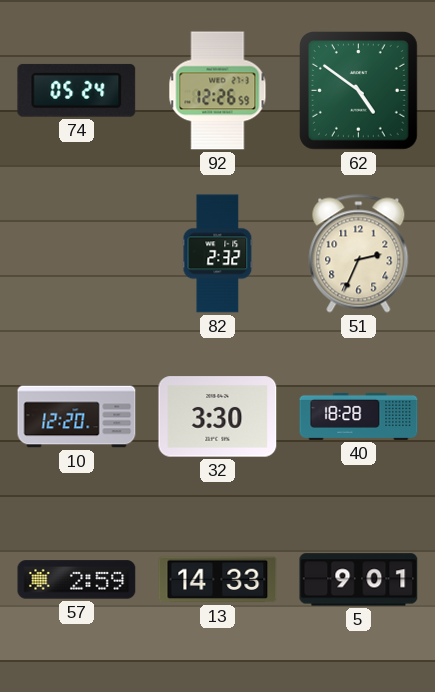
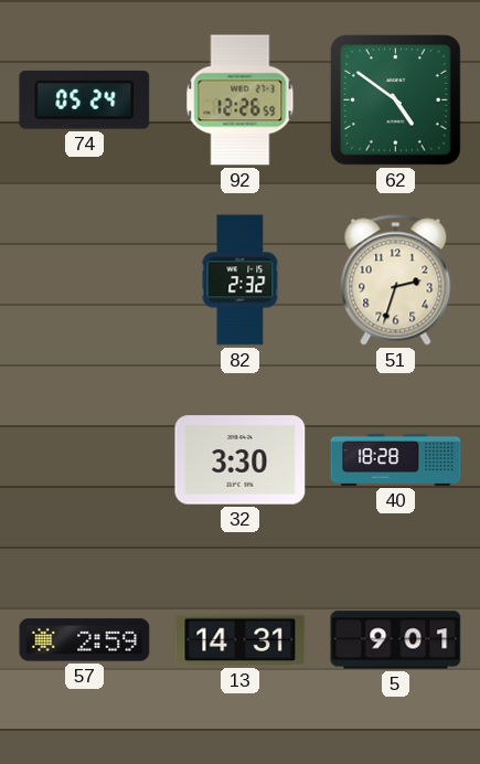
51: 2:34 -> 2:33 (396, 280)
10: 12:20 -> none (77, 417)
13: 14:33 -> 14:31 (241, 640)
